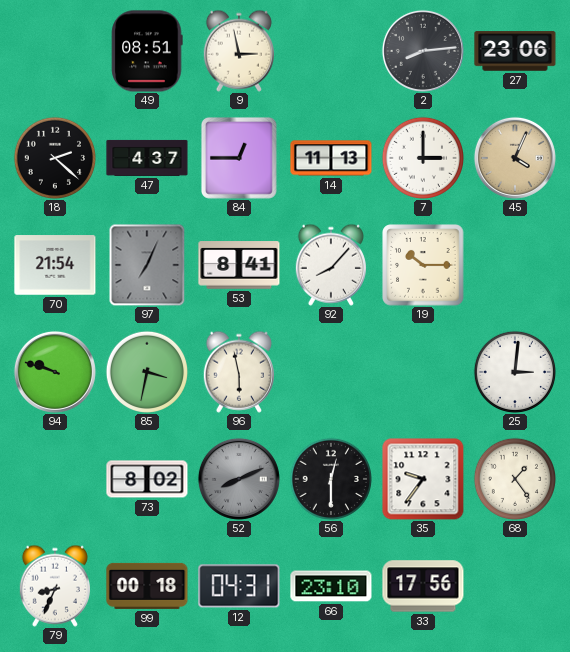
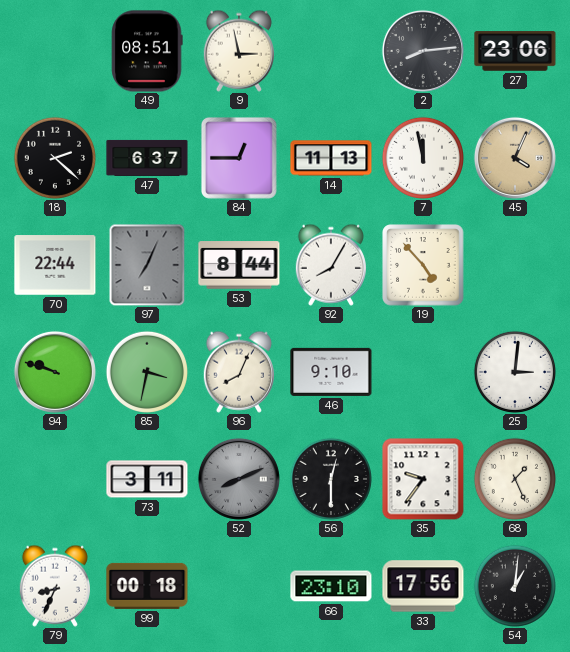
47: 4:37 -> 6:37 (147, 158)
7: 3:00 -> 11:58 (422, 157)
70: 21:54 -> 22:44 (55, 265)
53: 8:41 -> 8:44 (239, 265)
92: 8:07 -> 8:05 (331, 265)
19: 10:15 -> 4:53 (423, 265)
96: 5:58 -> 8:04 (239, 372)
46: none -> 9:10 (331, 372)
73: 8:02 -> 3:11 (147, 479)
68: 1:24 -> 1:26 (514, 478)
12: 04:31 -> none (239, 586)
54: none -> 1:01 (514, 585)
